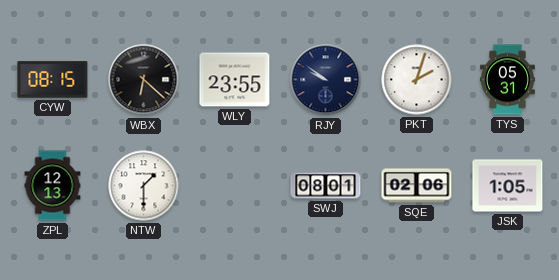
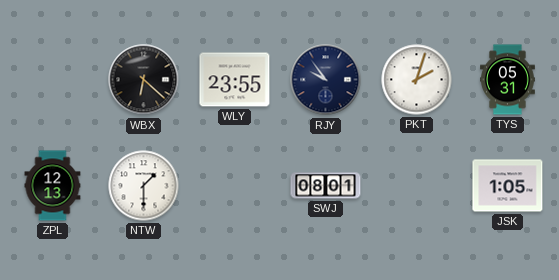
CYW: 08:15 -> none (53, 80)
RJY: 9:51 -> 9:54 (326, 80)
SQE: 02:06 -> none (417, 186)
